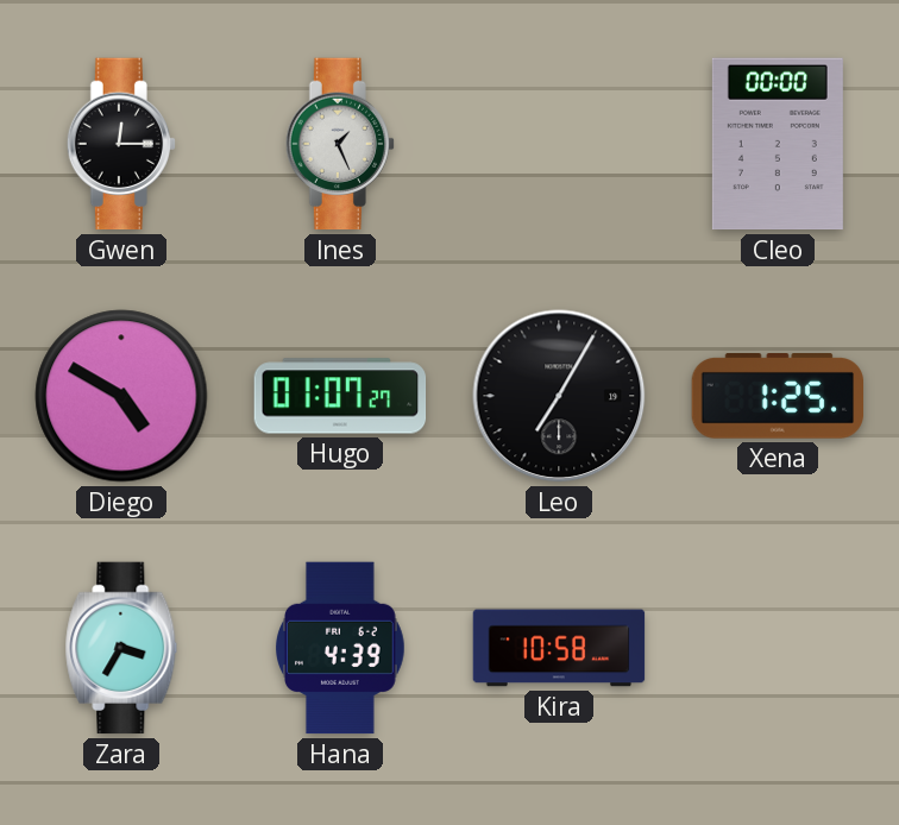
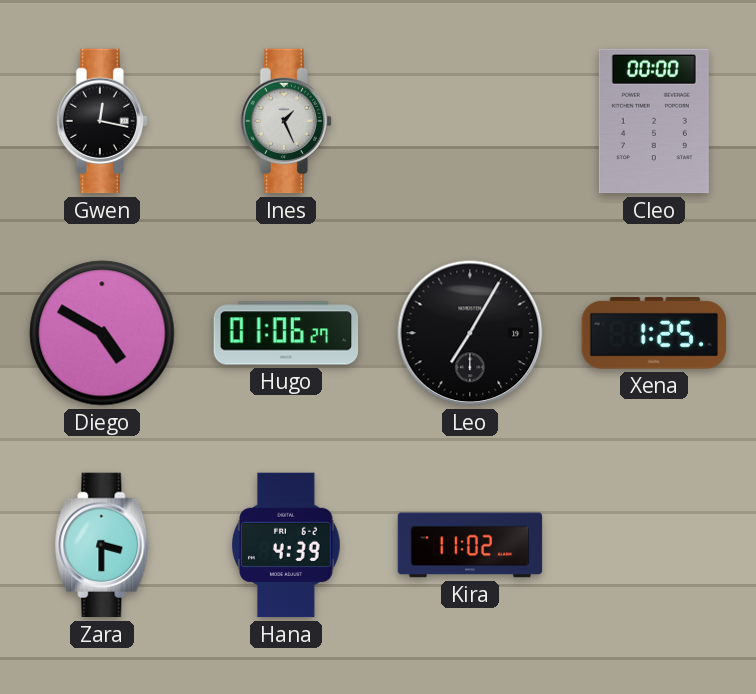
Gwen: 12:15 -> 12:17 (101, 121)
Hugo: 01:07 -> 01:06 (286, 333)
Zara: 3:35 -> 3:30 (102, 545)
Kira: 10:58 -> 11:02 (470, 545)
